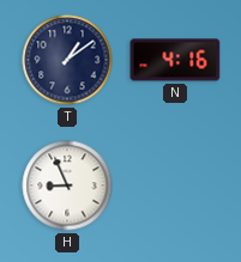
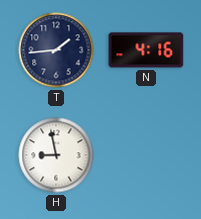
T: 1:09 -> 1:44 (56, 50)
H: 8:56 -> 8:58 (56, 155)
